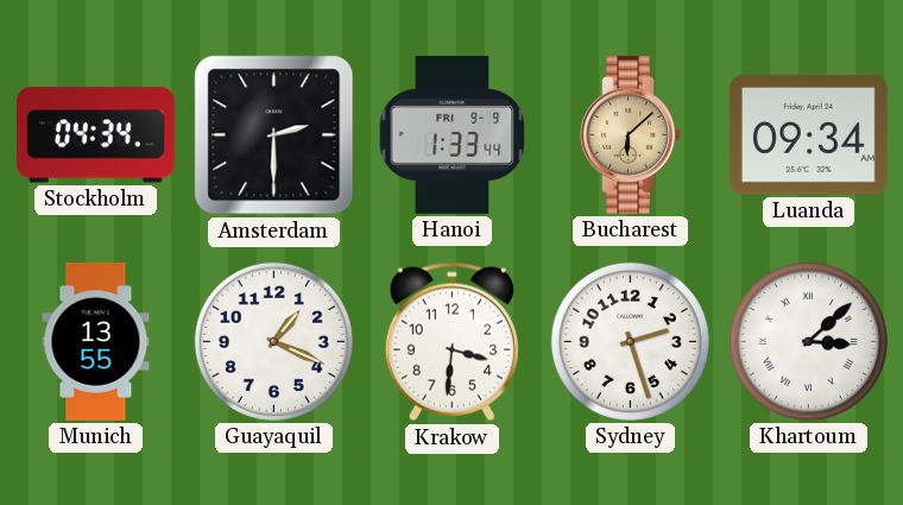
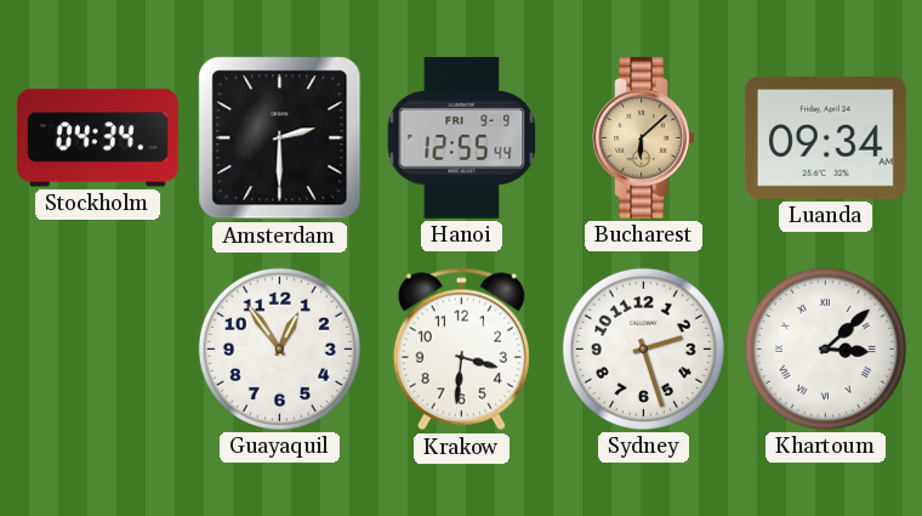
Hanoi: 1:33 -> 12:55 (462, 137)
Munich: 13:55 -> none (96, 341)
Guayaquil: 1:19 -> 12:54 (279, 348)
